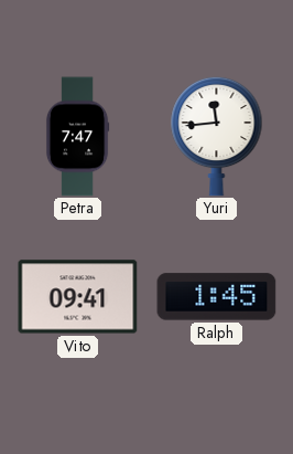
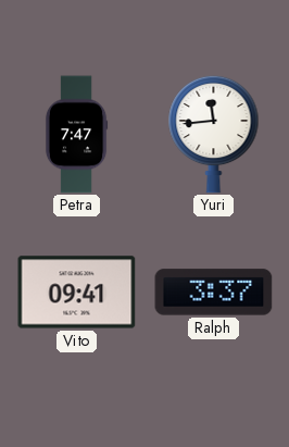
Ralph: 1:45 -> 3:37 (214, 293)
